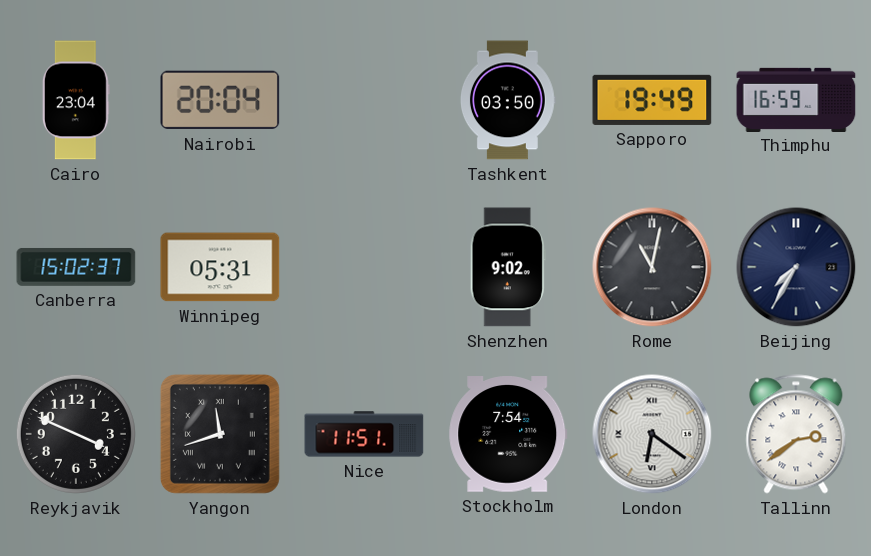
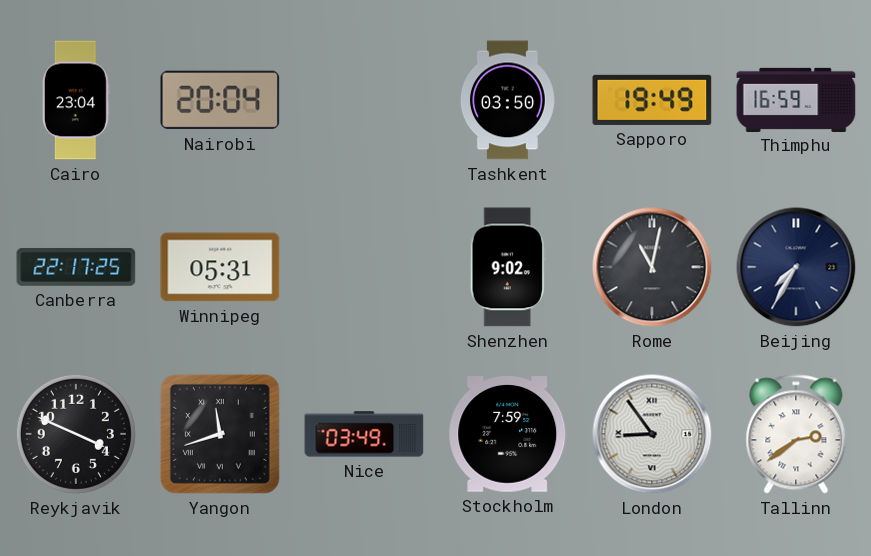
Canberra: 15:02 -> 22:17 (76, 267)
Nice: 11:51 -> 03:49 (364, 434)
Stockholm: 7:54 -> 7:59 (508, 435)
London: 6:21 -> 8:54 (652, 434)
